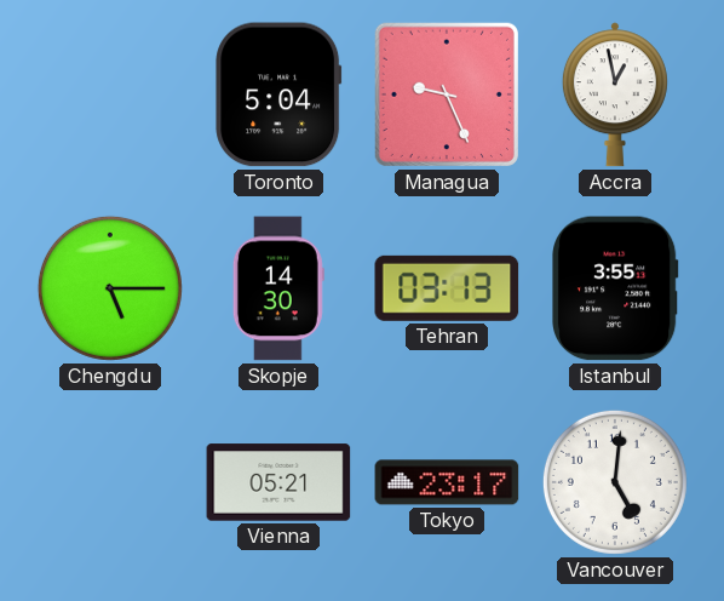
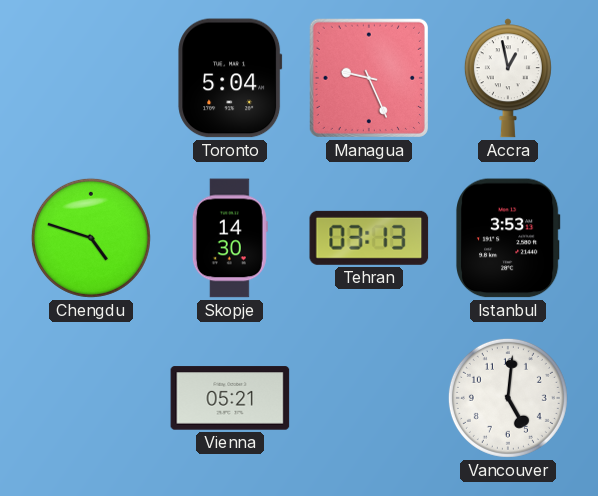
Chengdu: 5:15 -> 4:48 (91, 238)
Istanbul: 3:55 -> 3:53 (508, 238)
Tokyo: 23:17 -> none (447, 482)
